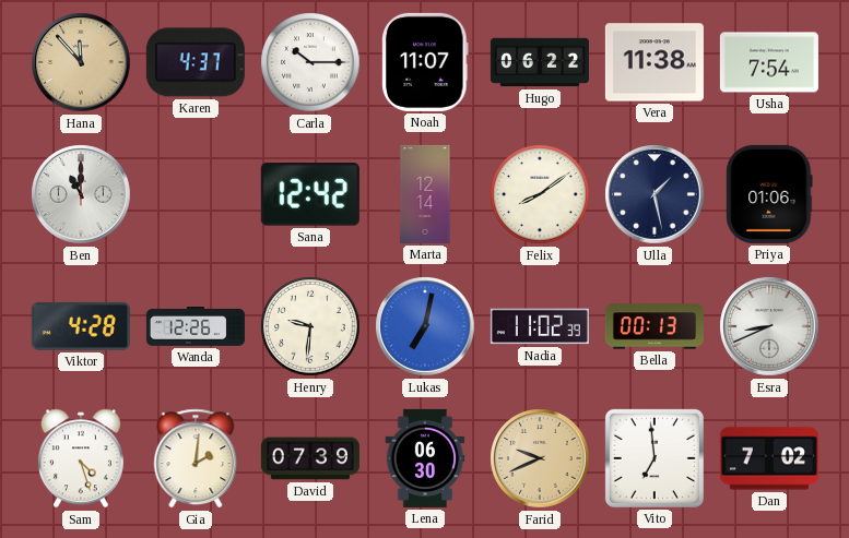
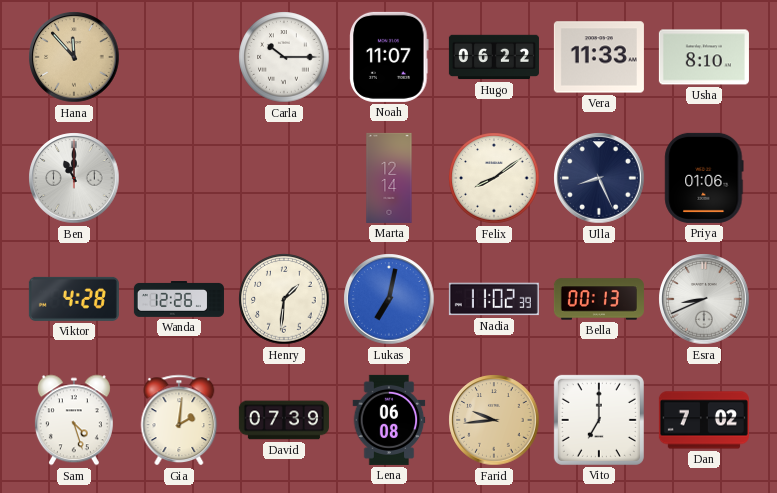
Karen: 4:37 -> none (196, 62)
Vera: 11:38 -> 11:33 (599, 57)
Usha: 7:54 -> 8:10 (704, 57)
Sana: 12:42 -> none (310, 194)
Ulla: 1:28 -> 8:26 (599, 178)
Henry: 9:31 -> 1:31 (284, 299)
Lena: 06:30 -> 06:08 (389, 420)
Farid: 9:41 -> 9:44 (494, 420)
Vito: 6:59 -> 7:00 (599, 420)
